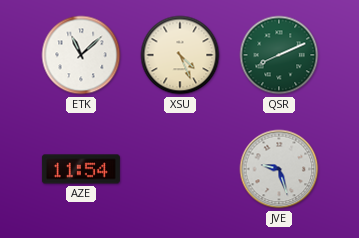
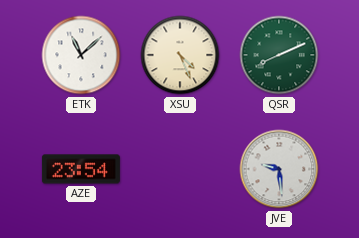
AZE: 11:54 -> 23:54 (81, 169)
JVE: 9:27 -> 9:29 (279, 169)
